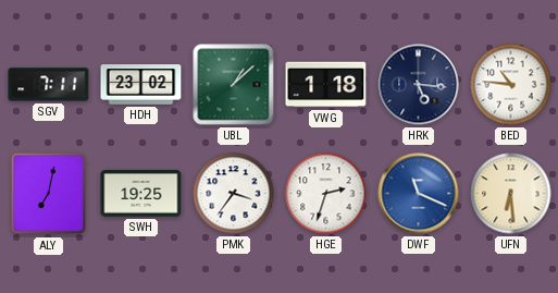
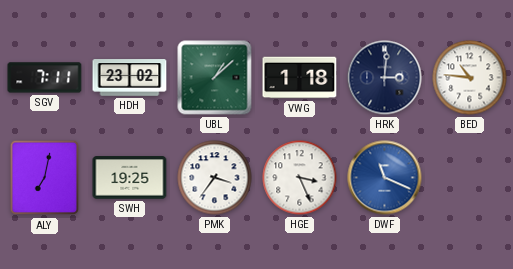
HRK: 5:16 -> 3:01 (385, 78)
HGE: 2:33 -> 3:26 (300, 178)
UFN: 6:29 -> none (511, 194)
